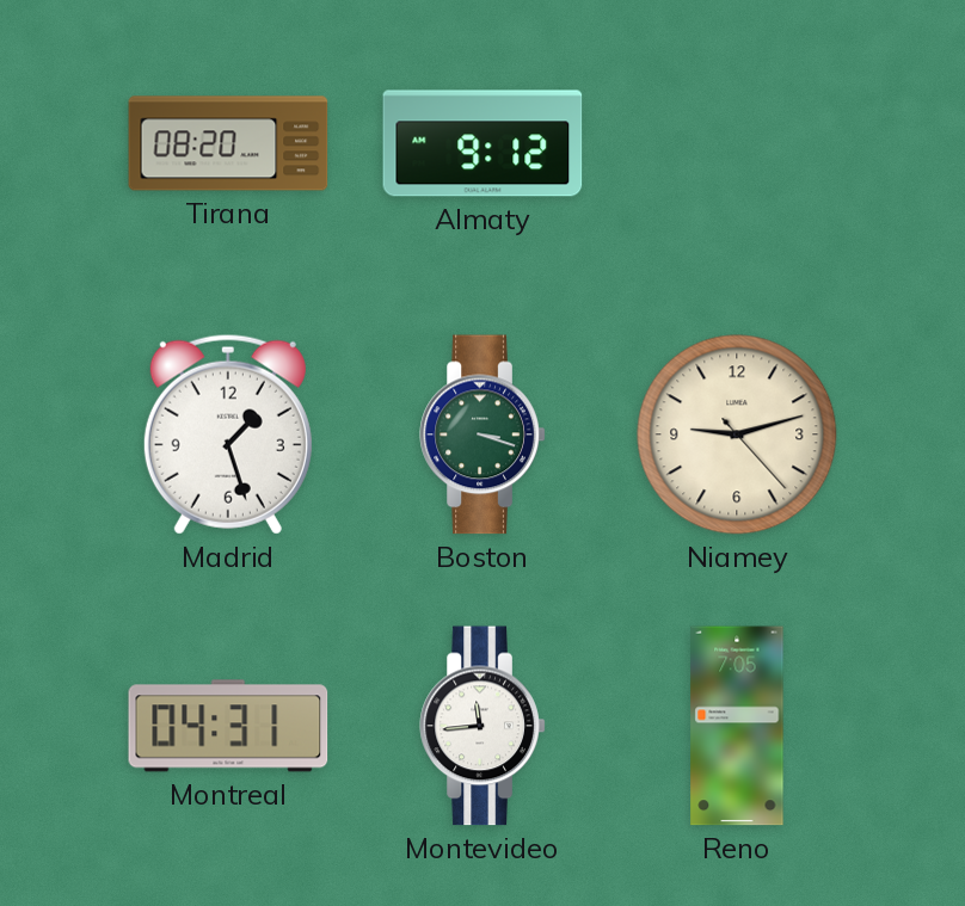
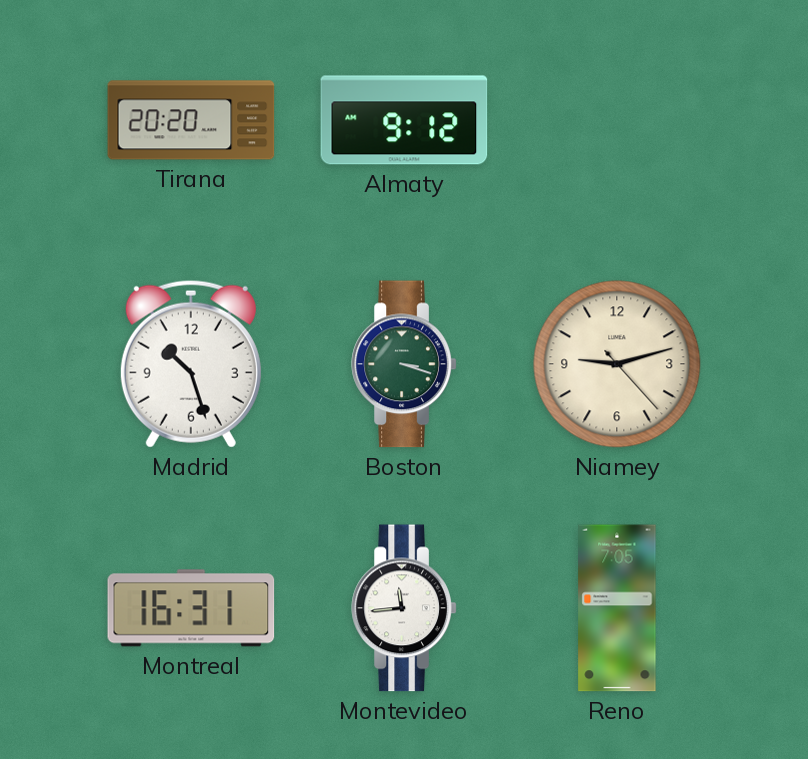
Tirana: 08:20 -> 20:20 (191, 120)
Madrid: 1:27 -> 10:27 (191, 364)
Montreal: 04:31 -> 16:31 (191, 608)
